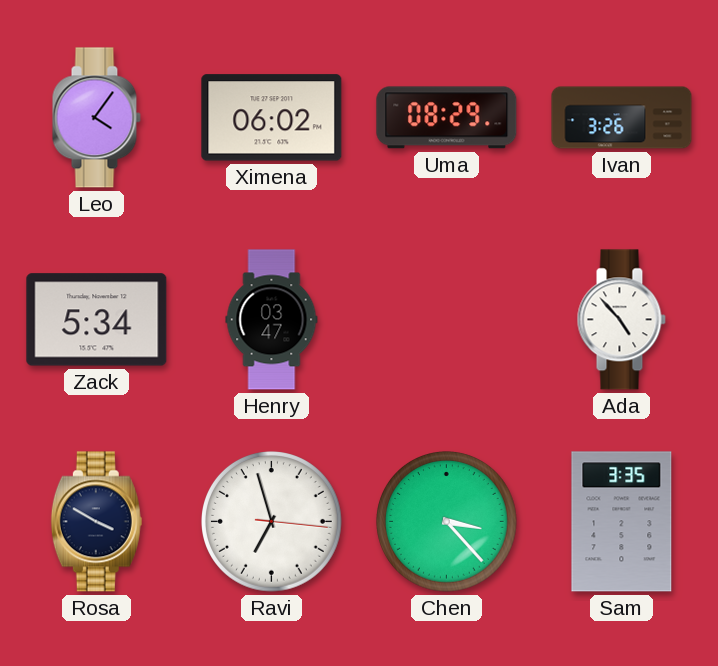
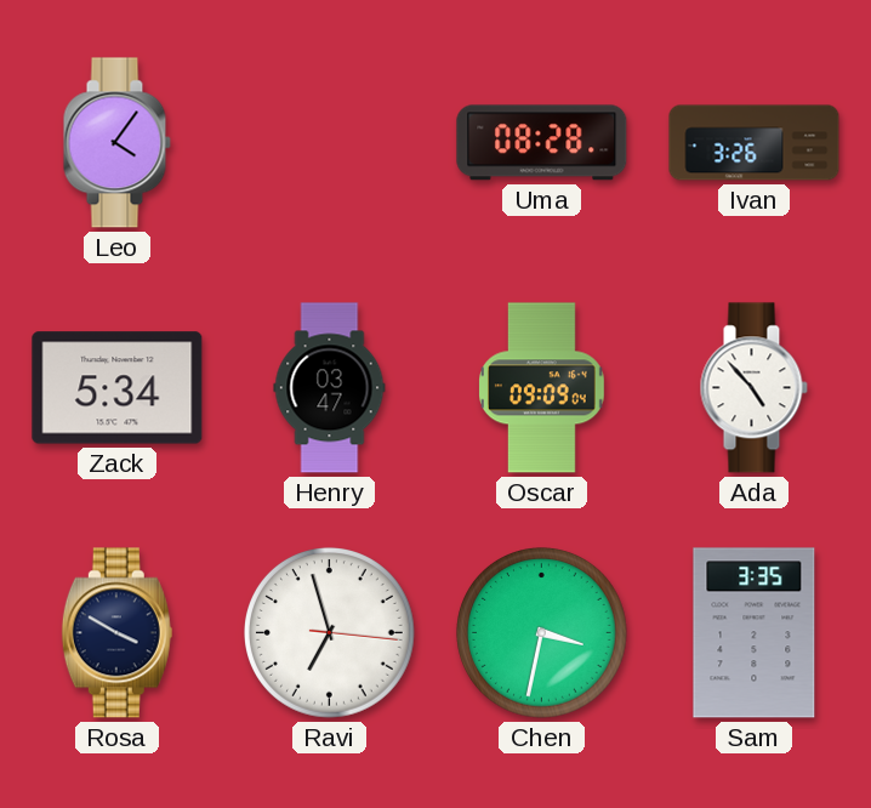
Ximena: 06:02 -> none (272, 118)
Uma: 08:29 -> 08:28 (542, 143)
Oscar: none -> 09:09 (542, 388)
Chen: 3:23 -> 3:32 (542, 633)
